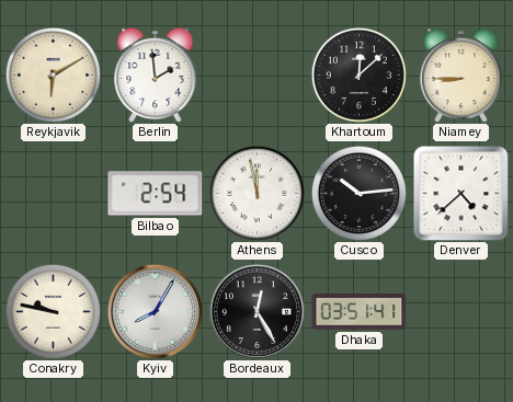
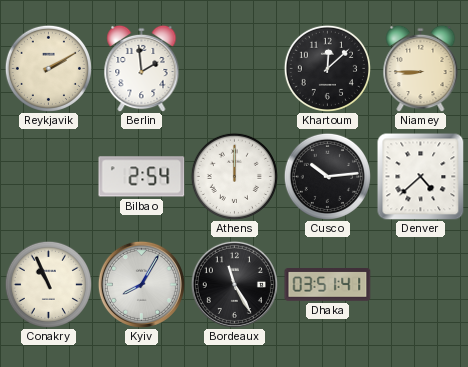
Reykjavik: 6:10 -> 2:10 (48, 68)
Athens: 11:58 -> 12:00 (234, 176)
Conakry: 9:47 -> 10:56 (48, 284)
Bordeaux: 12:25 -> 11:25 (234, 284)
